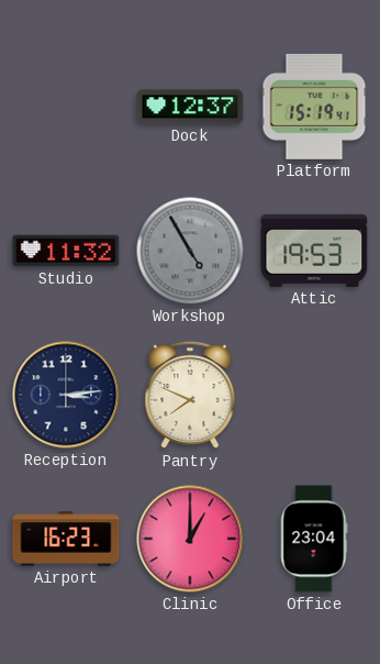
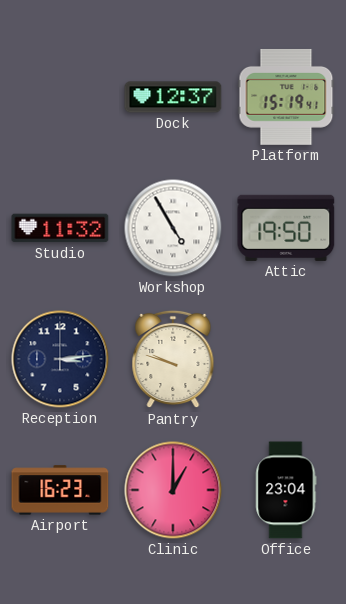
Workshop dial: grey -> white (173, 228)
Attic: 19:53 -> 19:50 (286, 228)
Pantry: 7:49 -> 9:48 (173, 359)
